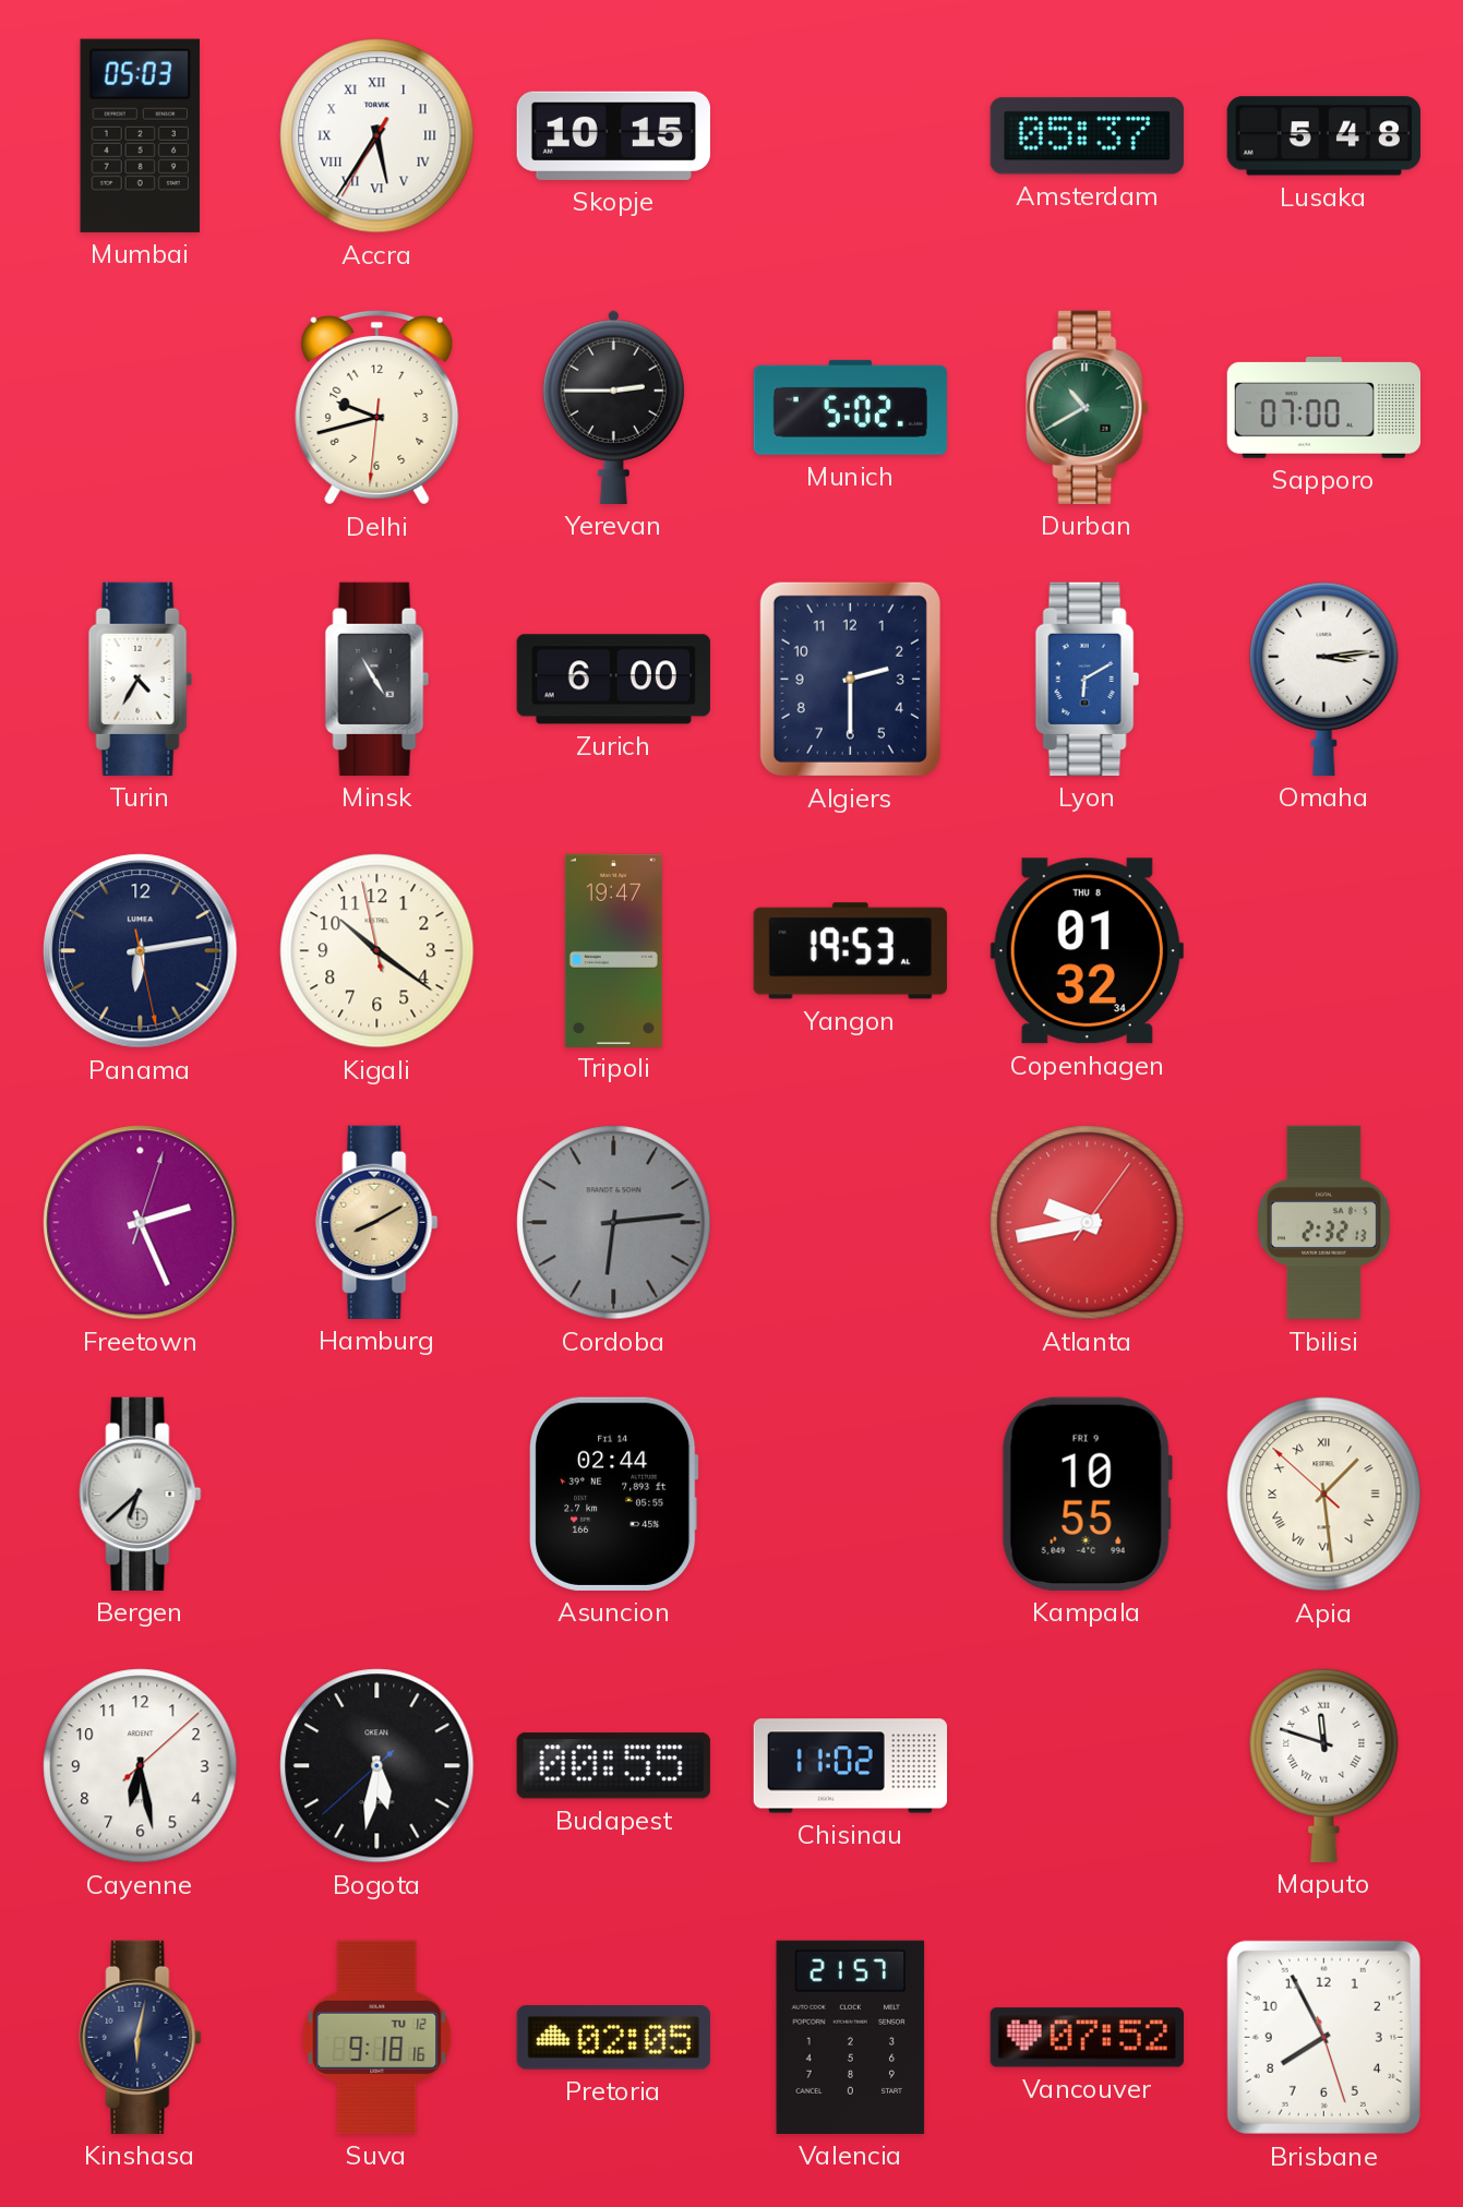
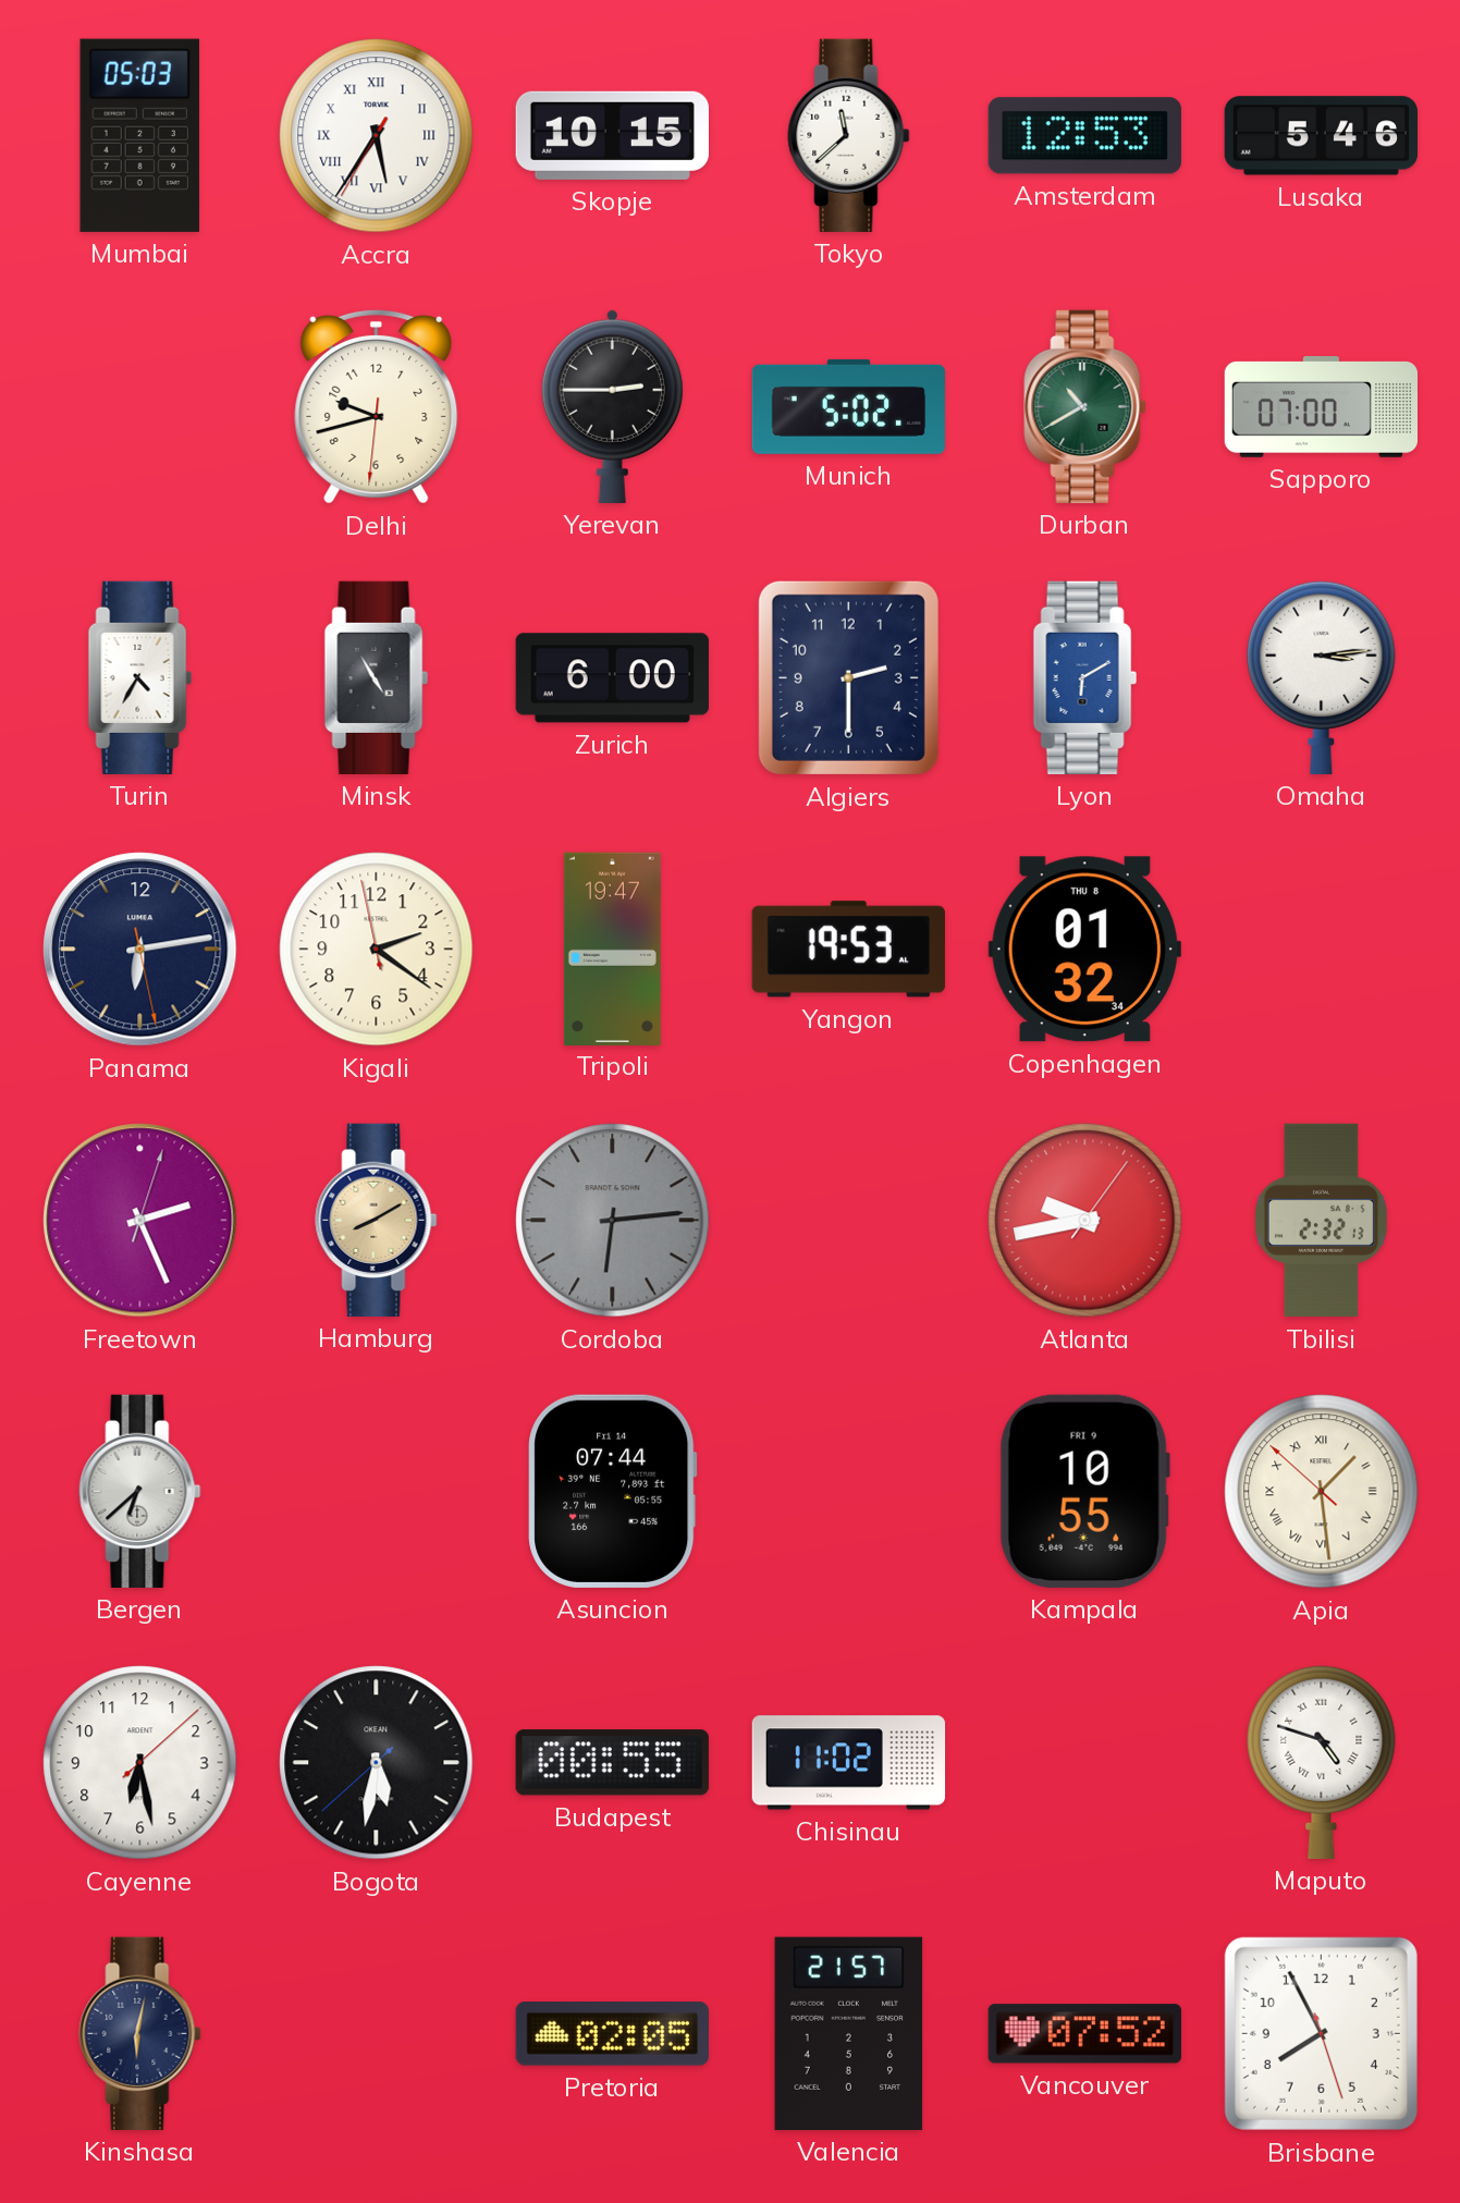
Tokyo: none -> 11:38 (849, 135)
Amsterdam: 05:37 -> 12:53 (1084, 136)
Lusaka: 5:48 -> 5:46 (1321, 136)
Kigali: 10:20 -> 2:20 (377, 950)
Asuncion: 02:44 -> 07:44 (613, 1491)
Maputo: 11:48 -> 4:48 (1322, 1762)
Suva: 9:18 -> none (377, 2037)
